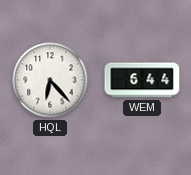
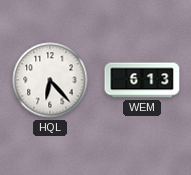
WEM: 6:44 -> 6:13 (142, 80)
